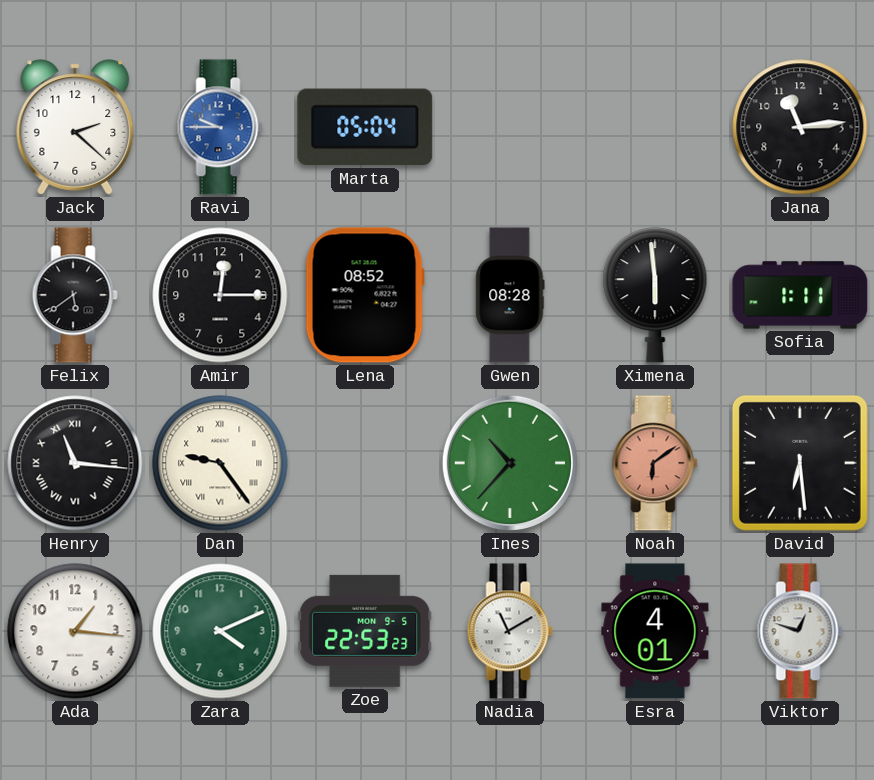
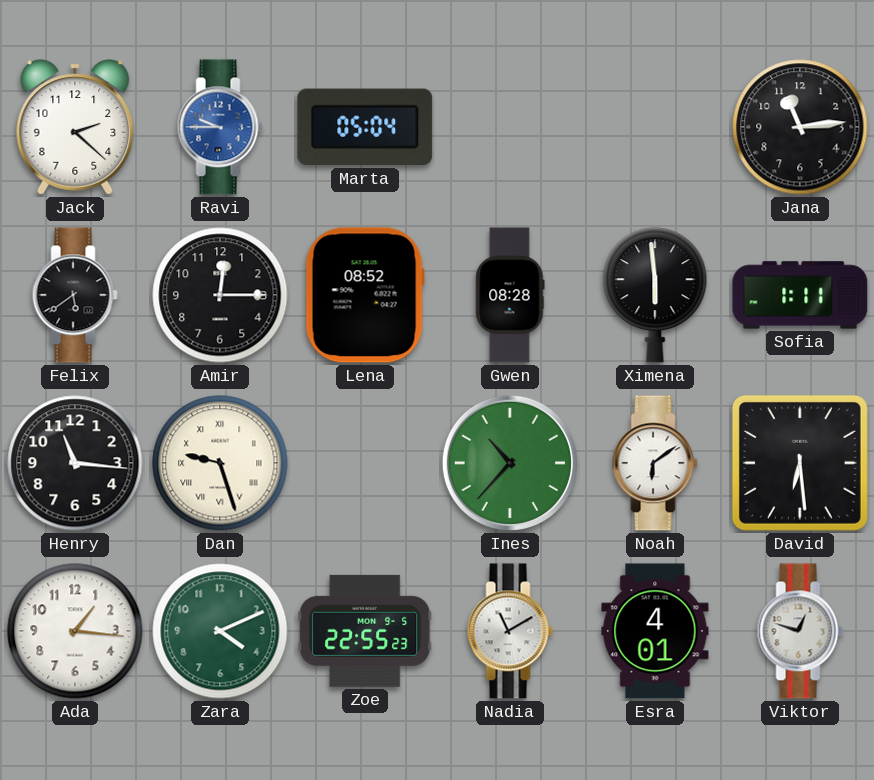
Henry numerals: Roman -> Arabic (75, 463)
Dan: 9:24 -> 9:27 (220, 463)
Noah dial: salmon -> white (655, 463)
Zoe: 22:53 -> 22:55 (365, 631)
